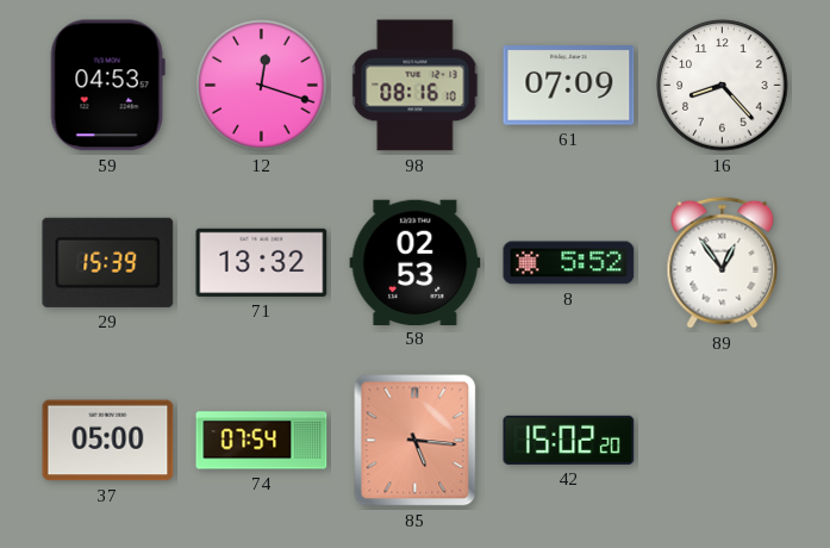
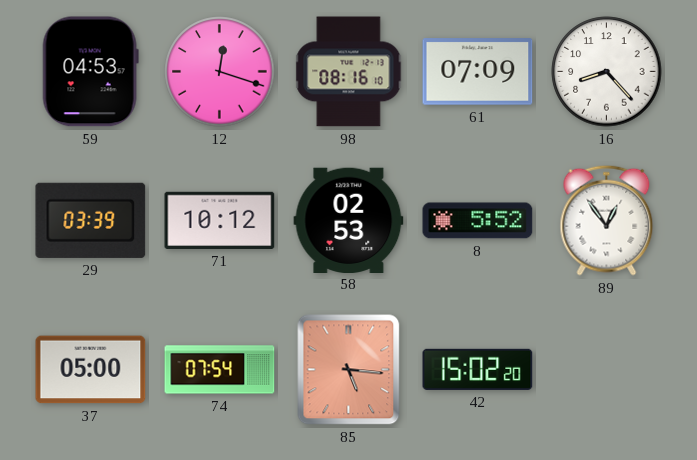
29: 15:39 -> 03:39 (91, 220)
71: 13:32 -> 10:12 (220, 220)
